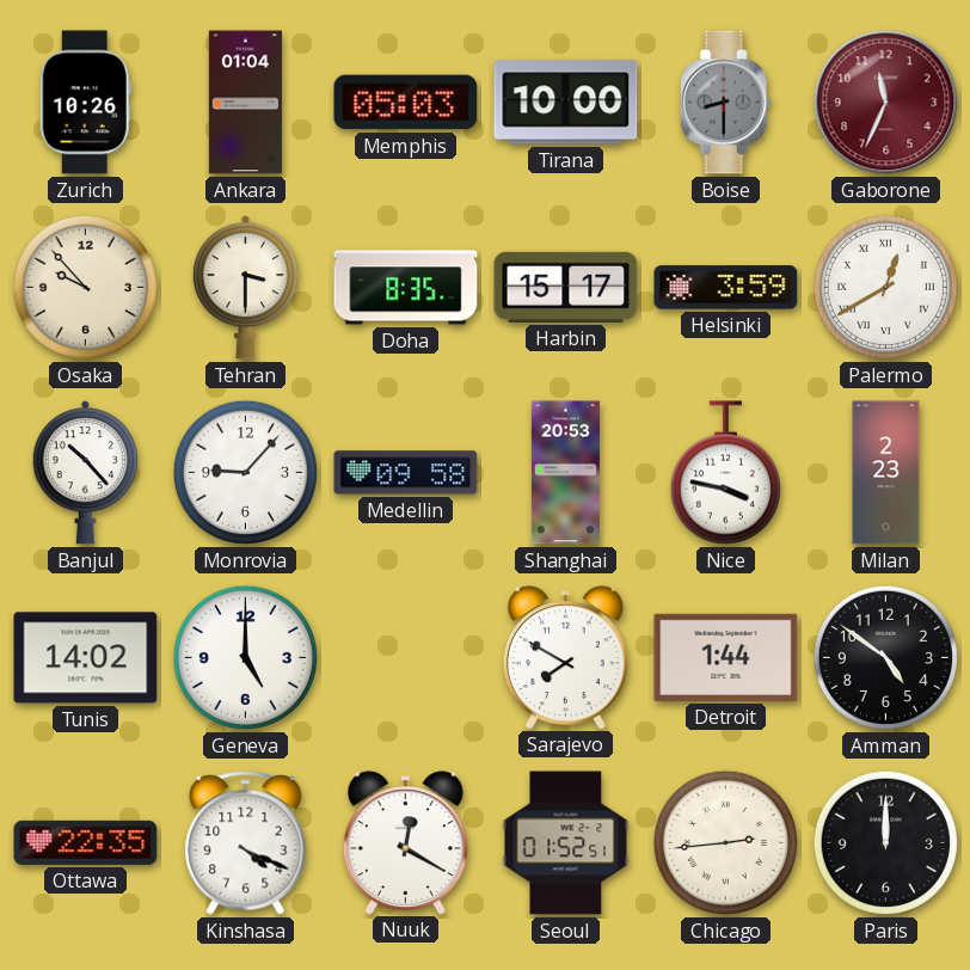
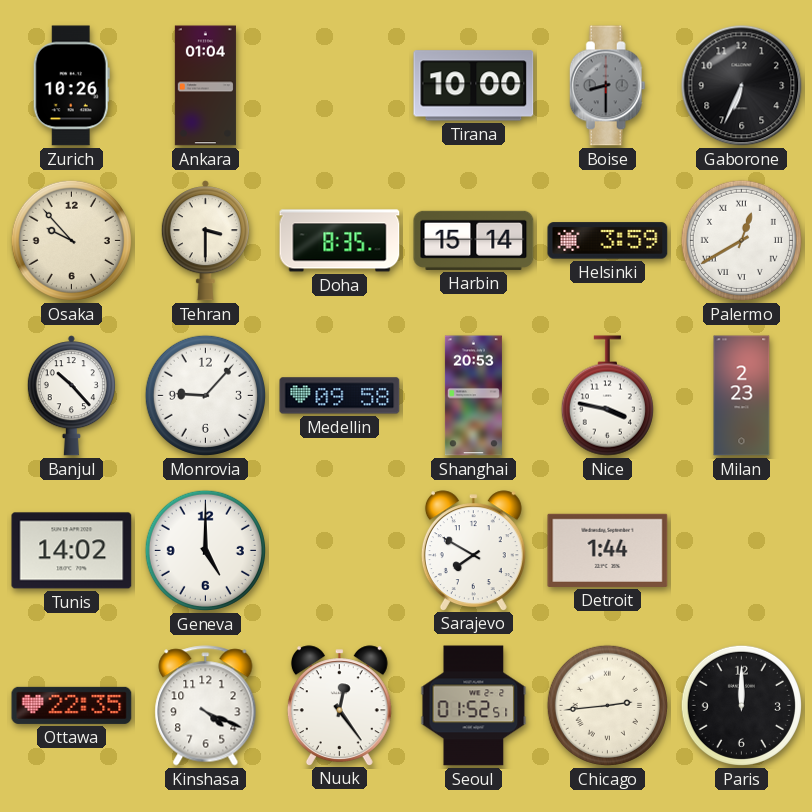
Memphis: 05:03 -> none (406, 103)
Gaborone: 11:34 -> 6:34 (742, 86)
Gaborone dial: burgundy -> black (742, 86)
Harbin: 15:17 -> 15:14 (474, 240)
Amman: 4:51 -> none (885, 657)
Nuuk: 12:20 -> 12:24 (339, 705)
